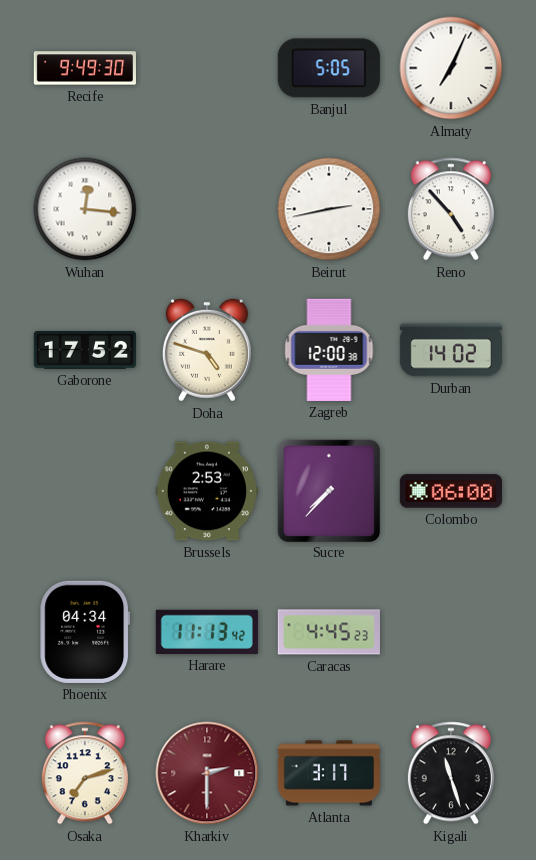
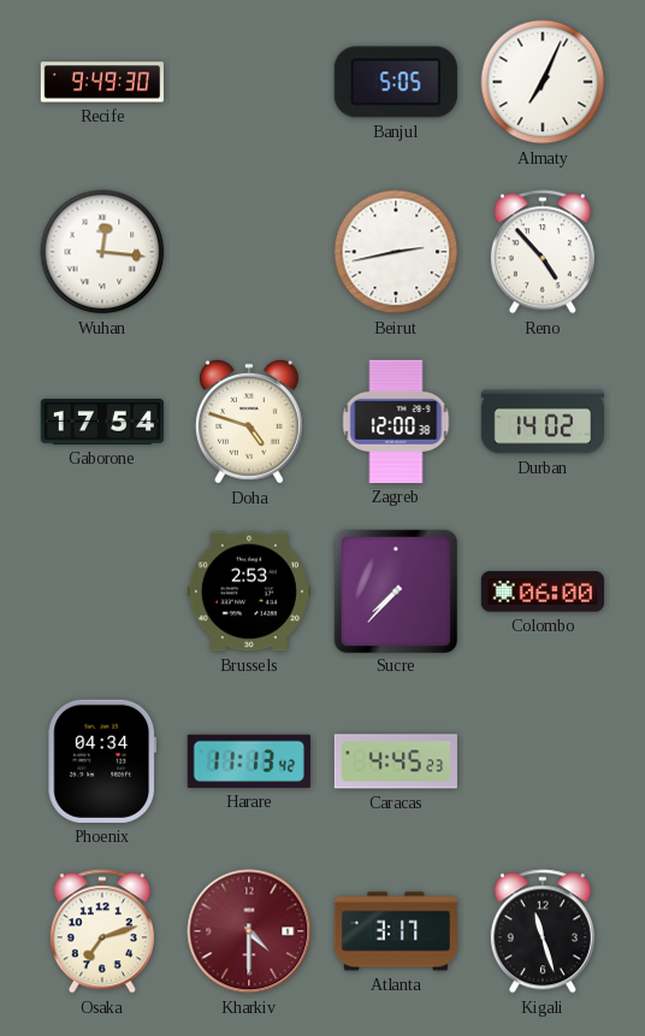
Gaborone: 17:52 -> 17:54 (102, 423)
Kharkiv: 2:30 -> 4:30 (249, 931)
